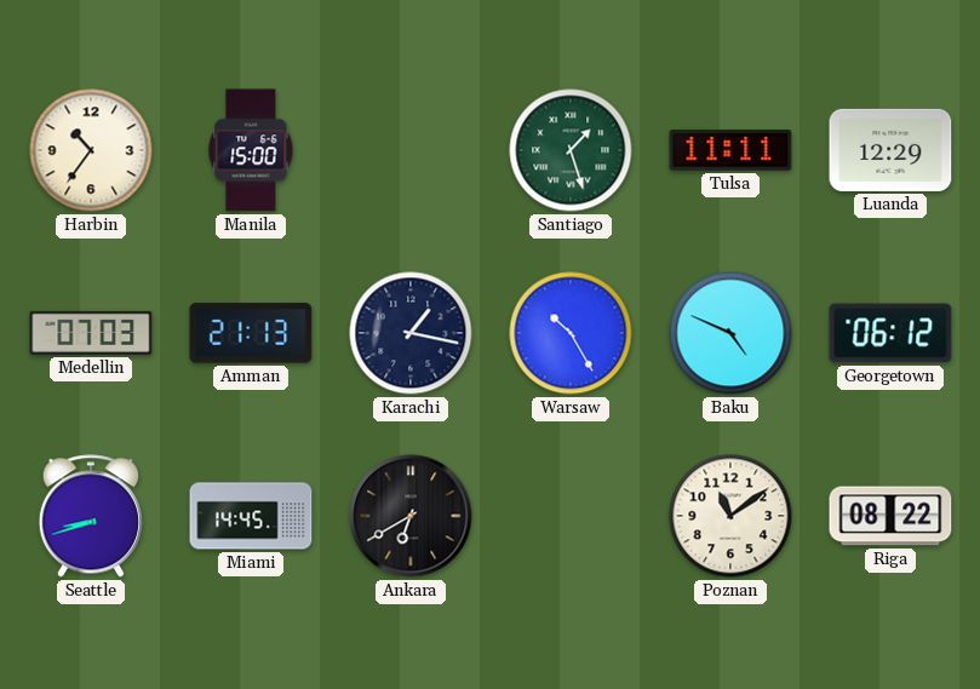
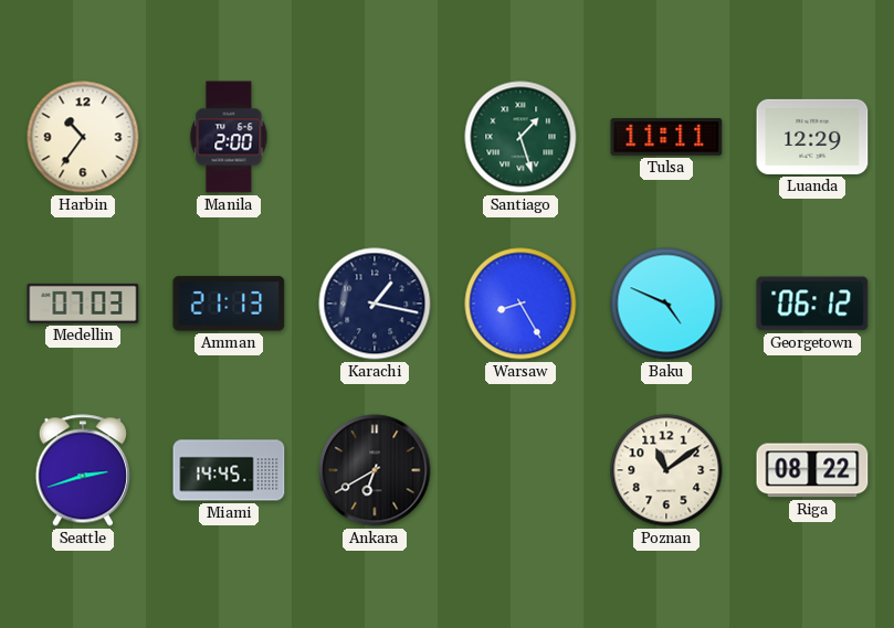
Manila: 15:00 -> 2:00 (229, 137)
Warsaw: 10:25 -> 8:25 (520, 304)
Seattle: 8:42 -> 2:42 (83, 470)
